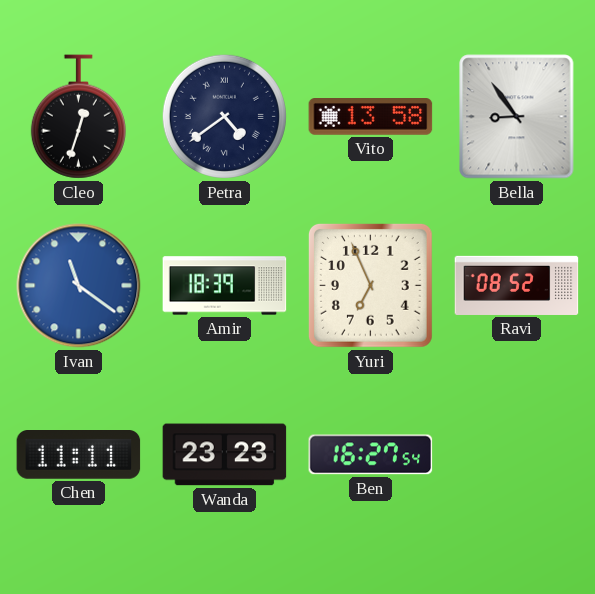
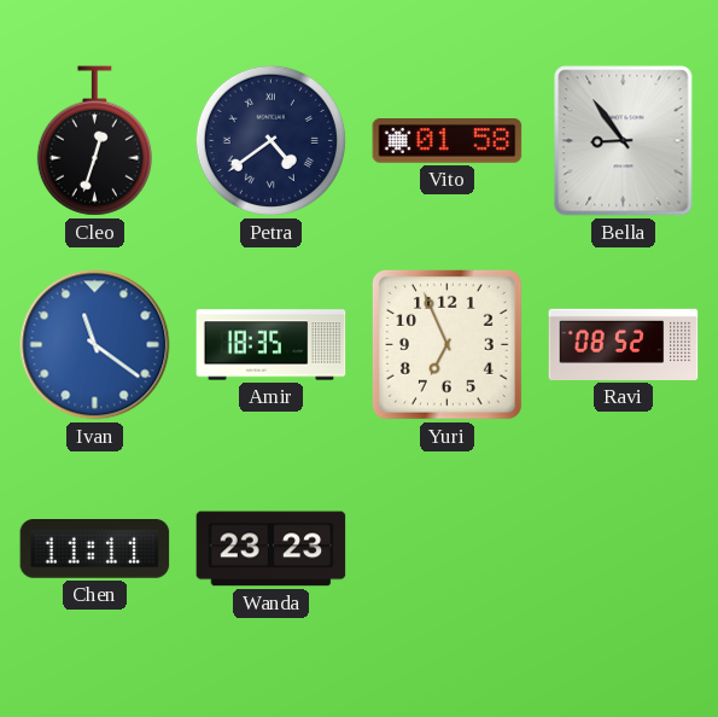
Vito: 13:58 -> 01:58 (448, 141)
Amir: 18:39 -> 18:35 (272, 345)
Ben: 16:27 -> none (371, 455)
